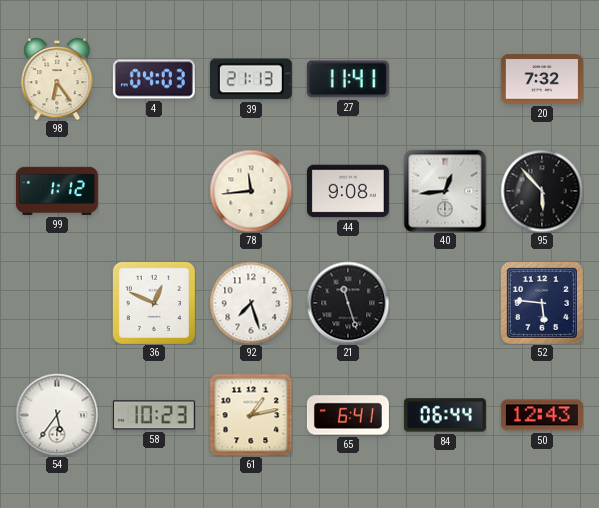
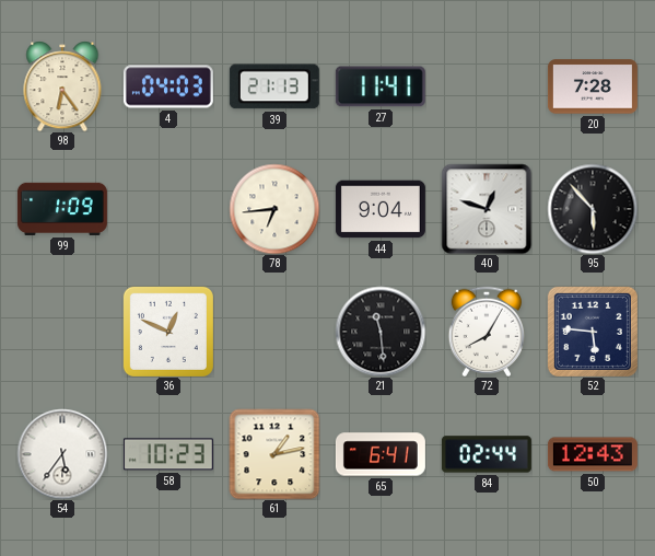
20: 7:32 -> 7:28 (593, 86)
99: 1:12 -> 1:09 (62, 209)
78: 11:44 -> 6:44 (274, 209)
44: 9:08 -> 9:04 (381, 209)
40: 12:44 -> 12:48 (487, 209)
92: 7:27 -> none (251, 303)
21: 11:27 -> 11:29 (381, 332)
72: none -> 8:05 (487, 331)
84: 06:44 -> 02:44 (487, 454)
